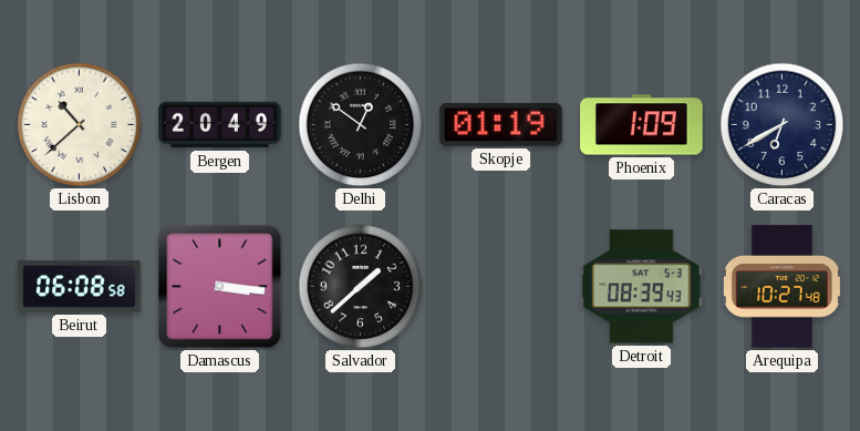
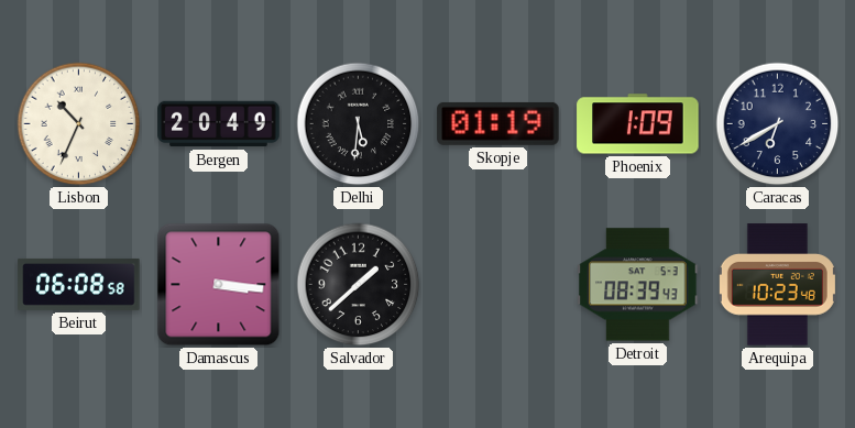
Lisbon: 10:38 -> 10:34 (79, 124)
Delhi: 12:51 -> 5:31 (359, 124)
Arequipa: 10:27 -> 10:23 (777, 285)
